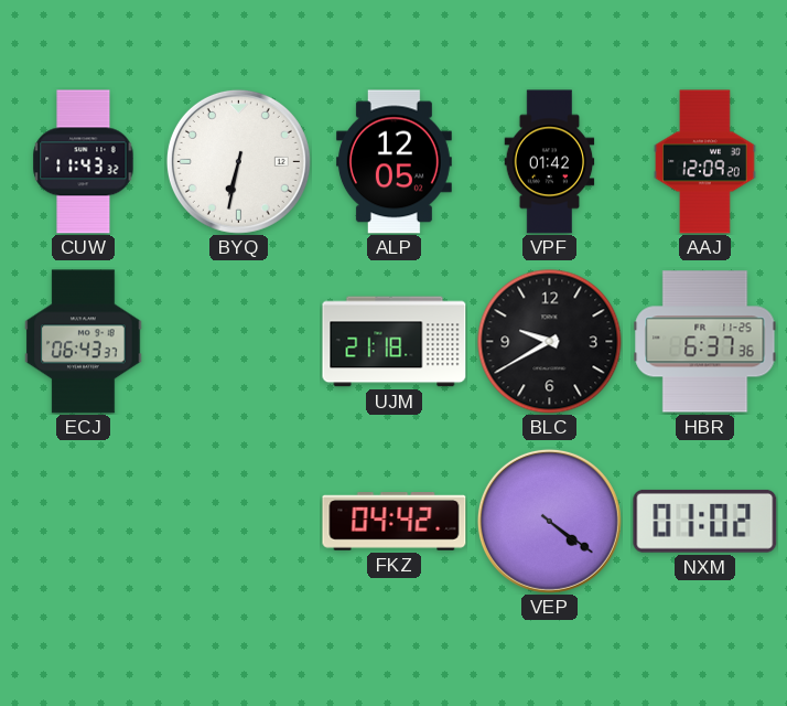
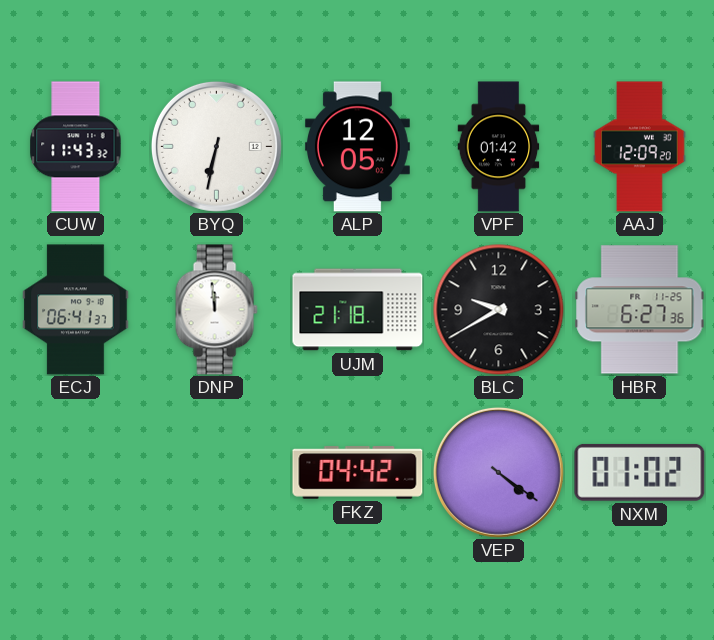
ECJ: 06:43 -> 06:41 (76, 310)
DNP: none -> 11:59 (216, 310)
HBR: 6:37 -> 6:27 (640, 310)
